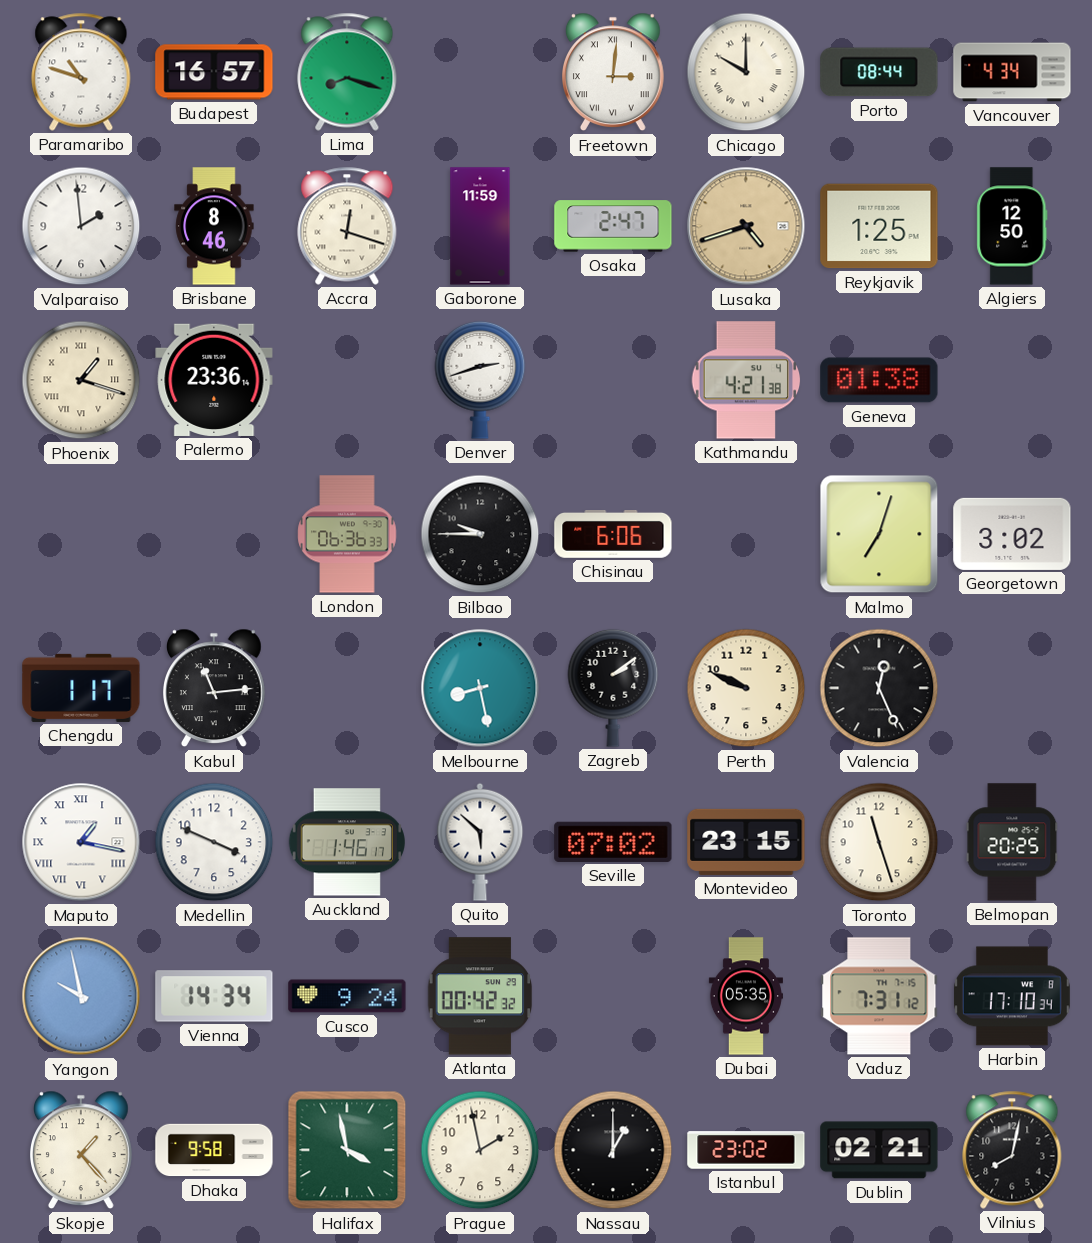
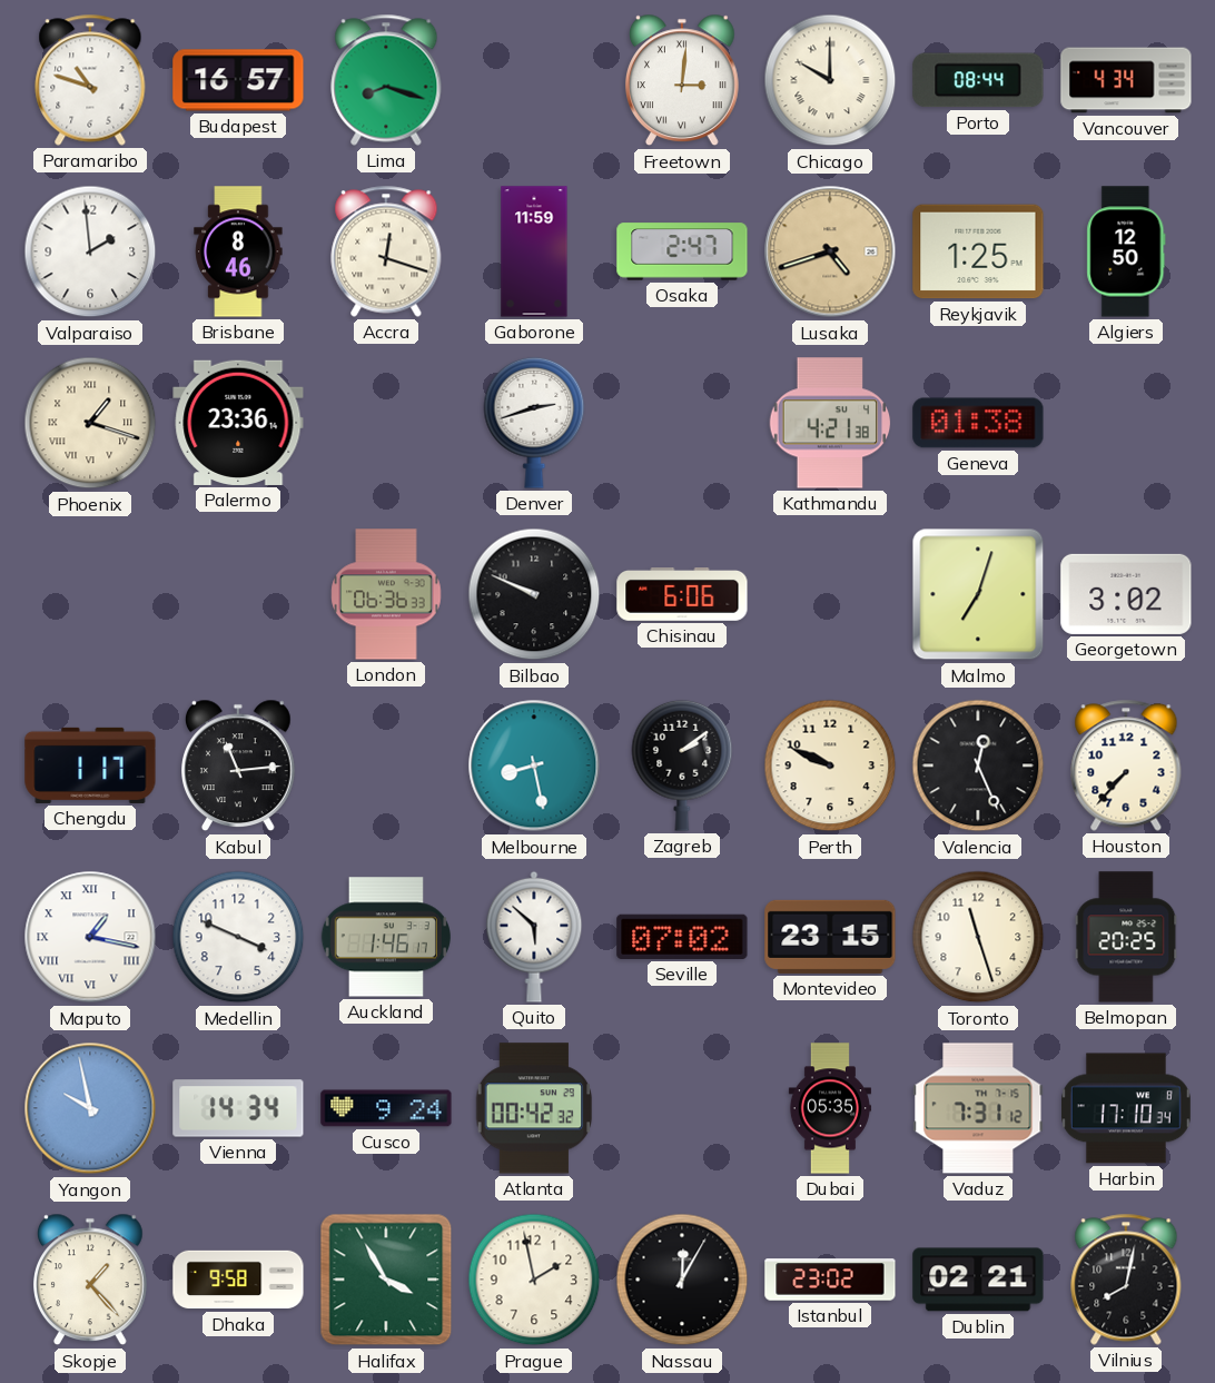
Bilbao: 9:45 -> 9:49 (534, 594)
Houston: none -> 7:37 (1126, 765)
Halifax: 3:58 -> 3:55 (386, 1280)
Nassau: 1:00 -> 12:05 (682, 1280)
